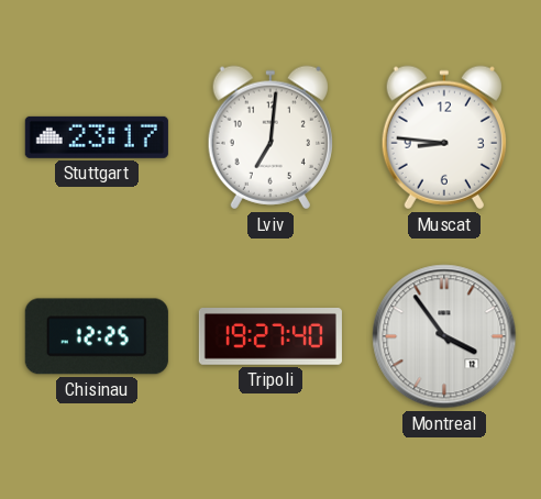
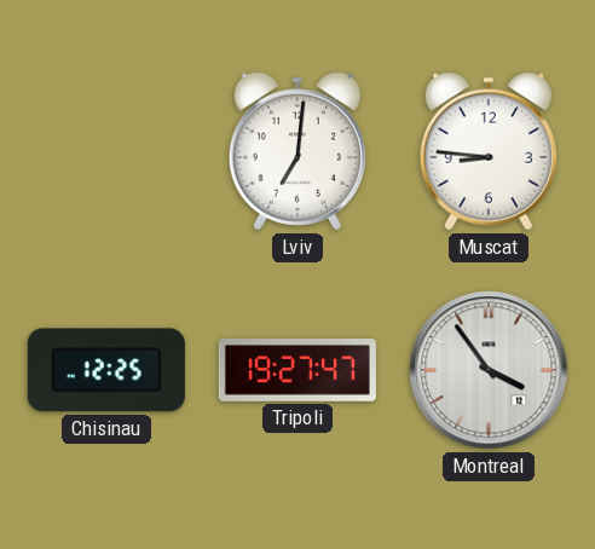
Stuttgart: 23:17 -> none (97, 137)
Tripoli: 19:27:40 -> 19:27:47 (297, 371)
